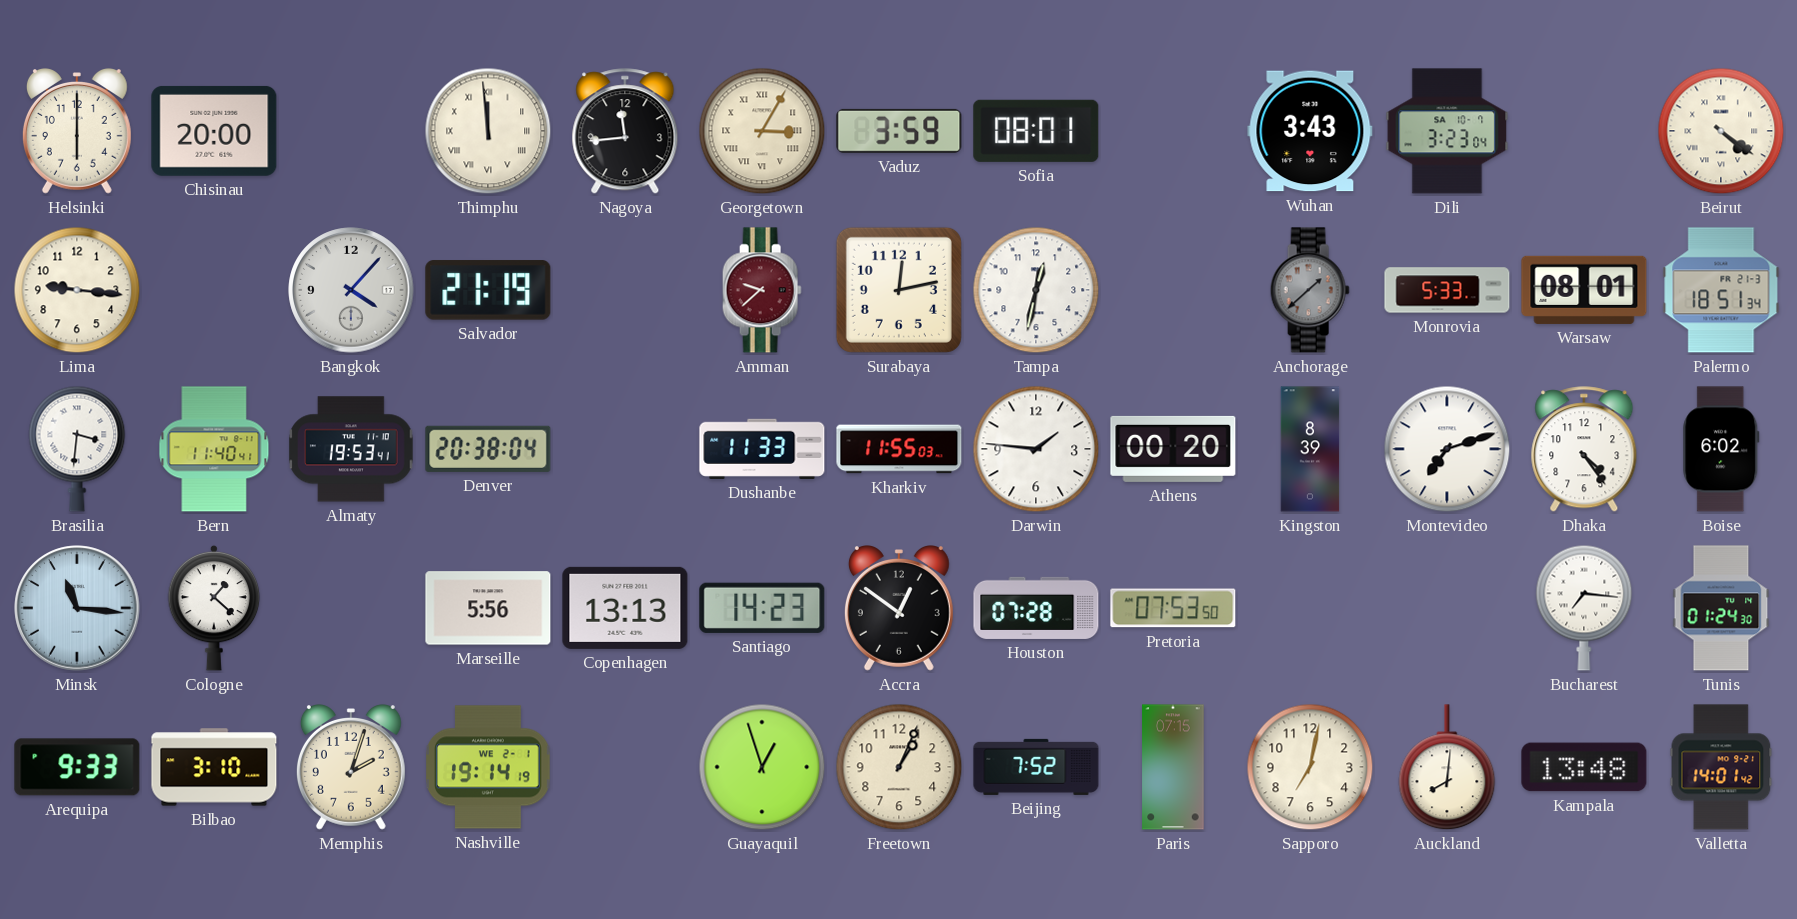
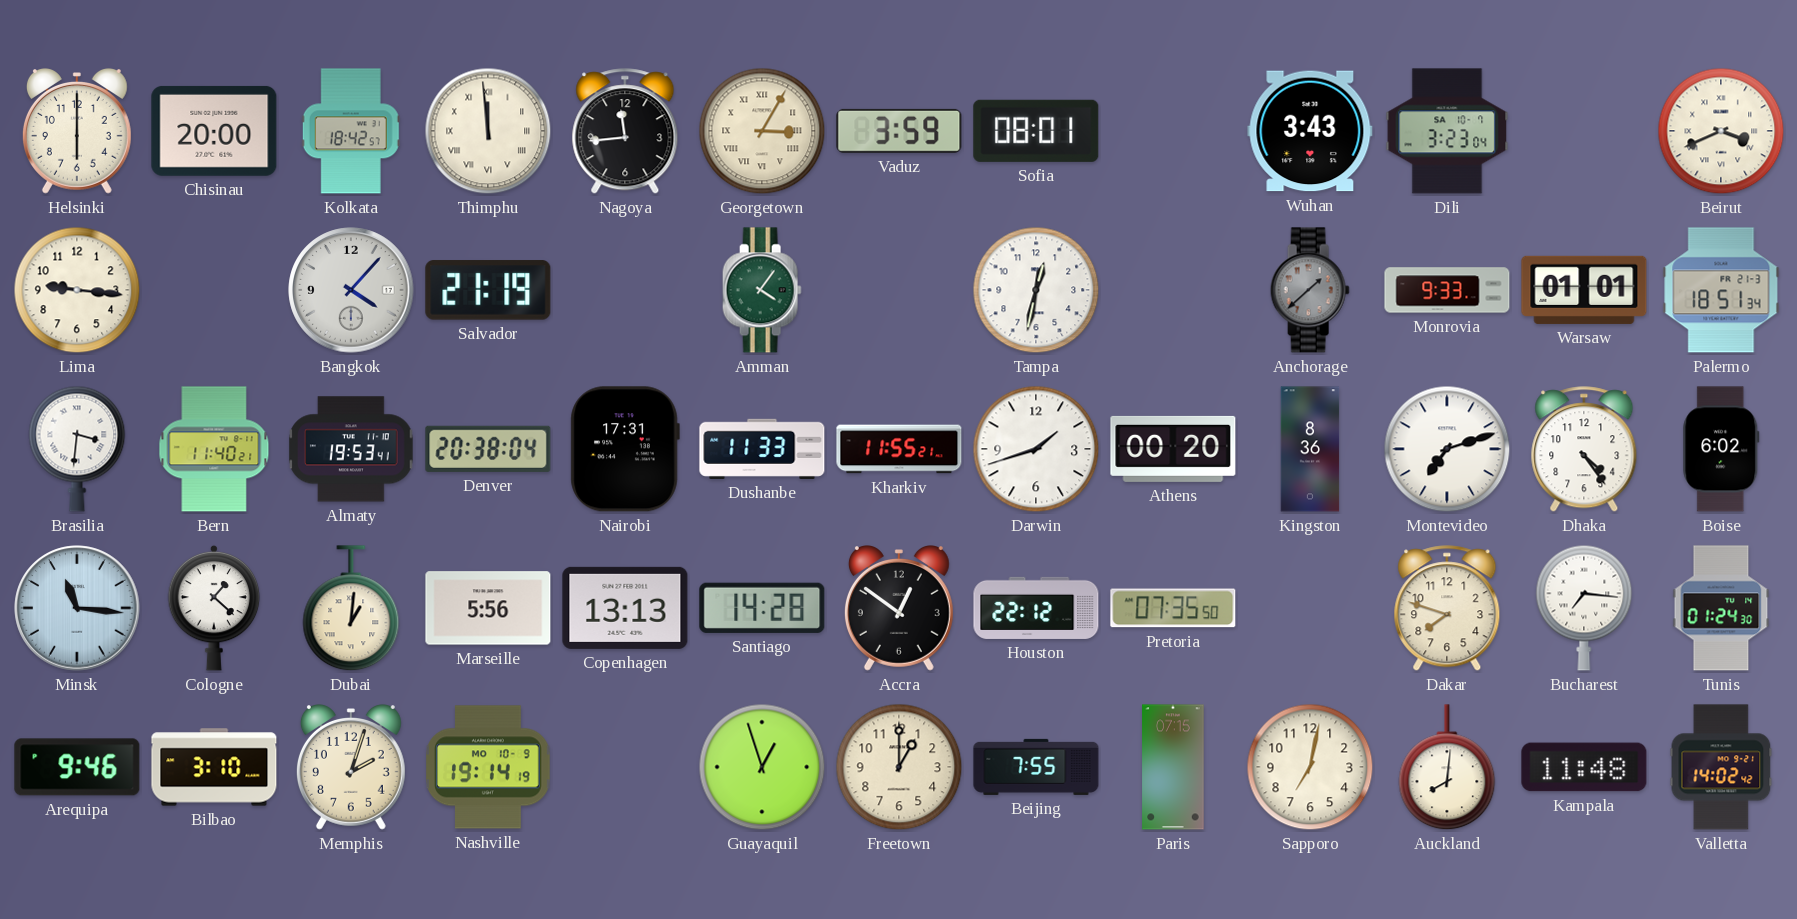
Kolkata: none -> 18:42 (351, 131)
Beirut: 4:21 -> 3:41 (1721, 131)
Amman: 9:38 -> 4:06 (762, 290)
Amman dial: burgundy -> green (762, 290)
Surabaya: 12:13 -> none (899, 290)
Monrovia: 5:33 -> 9:33 (1447, 290)
Warsaw: 08:01 -> 01:01 (1584, 290)
Bern: 11:40:41 -> 11:40:21 (214, 449)
Nairobi: none -> 17:31 (625, 449)
Kharkiv: 11:55:03 -> 11:55:21 (899, 449)
Darwin: 1:46 -> 1:42 (1036, 449)
Kingston: 8:39 -> 8:36 (1310, 449)
Dubai: none -> 1:01 (351, 609)
Santiago: 14:23 -> 14:28 (762, 608)
Houston: 07:28 -> 22:12 (1036, 608)
Pretoria: 07:53 -> 07:35 (1173, 608)
Dakar: none -> 7:48 (1447, 609)
Arequipa: 9:33 -> 9:46 (77, 767)
Nashville date: WE 2-1 -> MO 10-9 (488, 767)
Freetown: 1:04 -> 1:00 (899, 767)
Beijing: 7:52 -> 7:55 (1036, 767)
Kampala: 13:48 -> 11:48 (1584, 767)
Valletta: 14:01 -> 14:02 (1721, 767)
